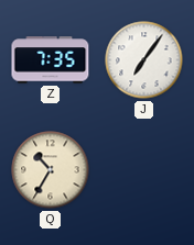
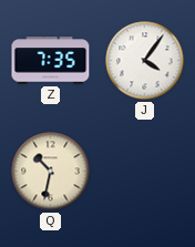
J: 7:06 -> 4:06 (145, 61)
Q: 10:35 -> 10:32 (51, 172)
